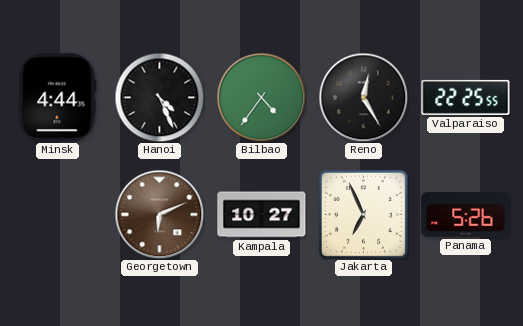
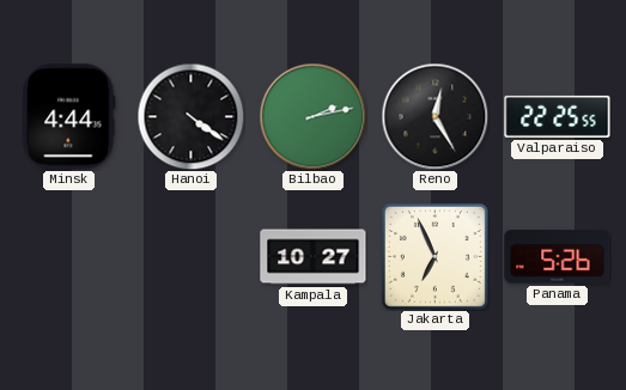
Hanoi: 4:26 -> 4:21 (190, 116)
Bilbao: 4:36 -> 2:13 (312, 116)
Georgetown: 6:11 -> none (159, 214)
